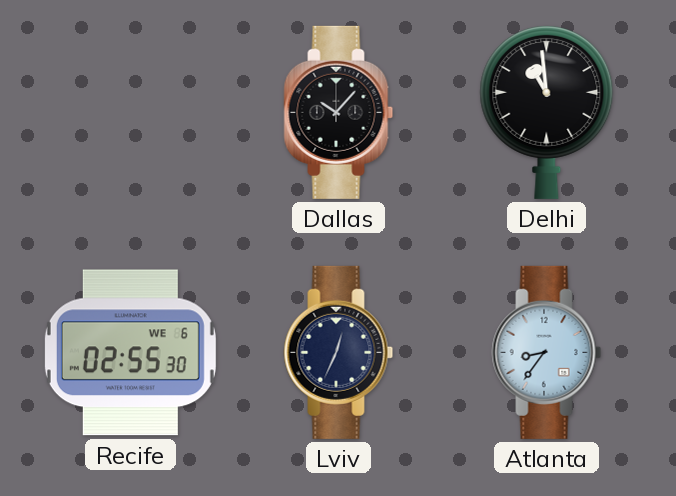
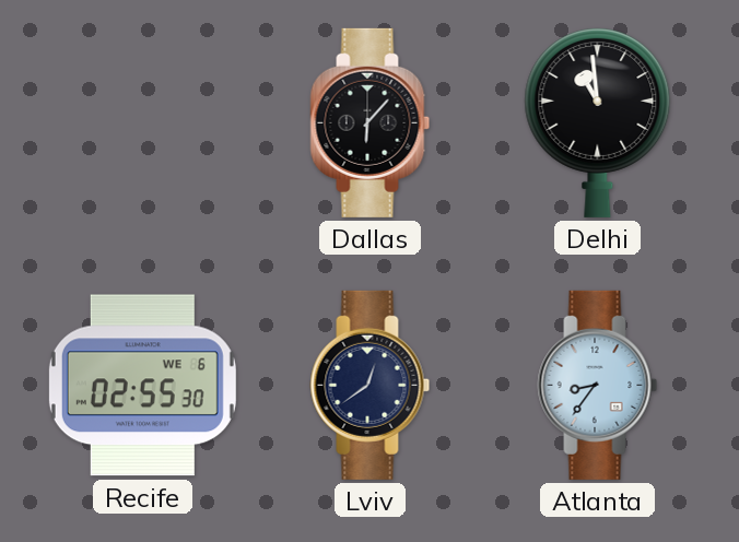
Dallas: 10:07 -> 6:07 (371, 122)
Lviv: 12:34 -> 12:39 (371, 385)
